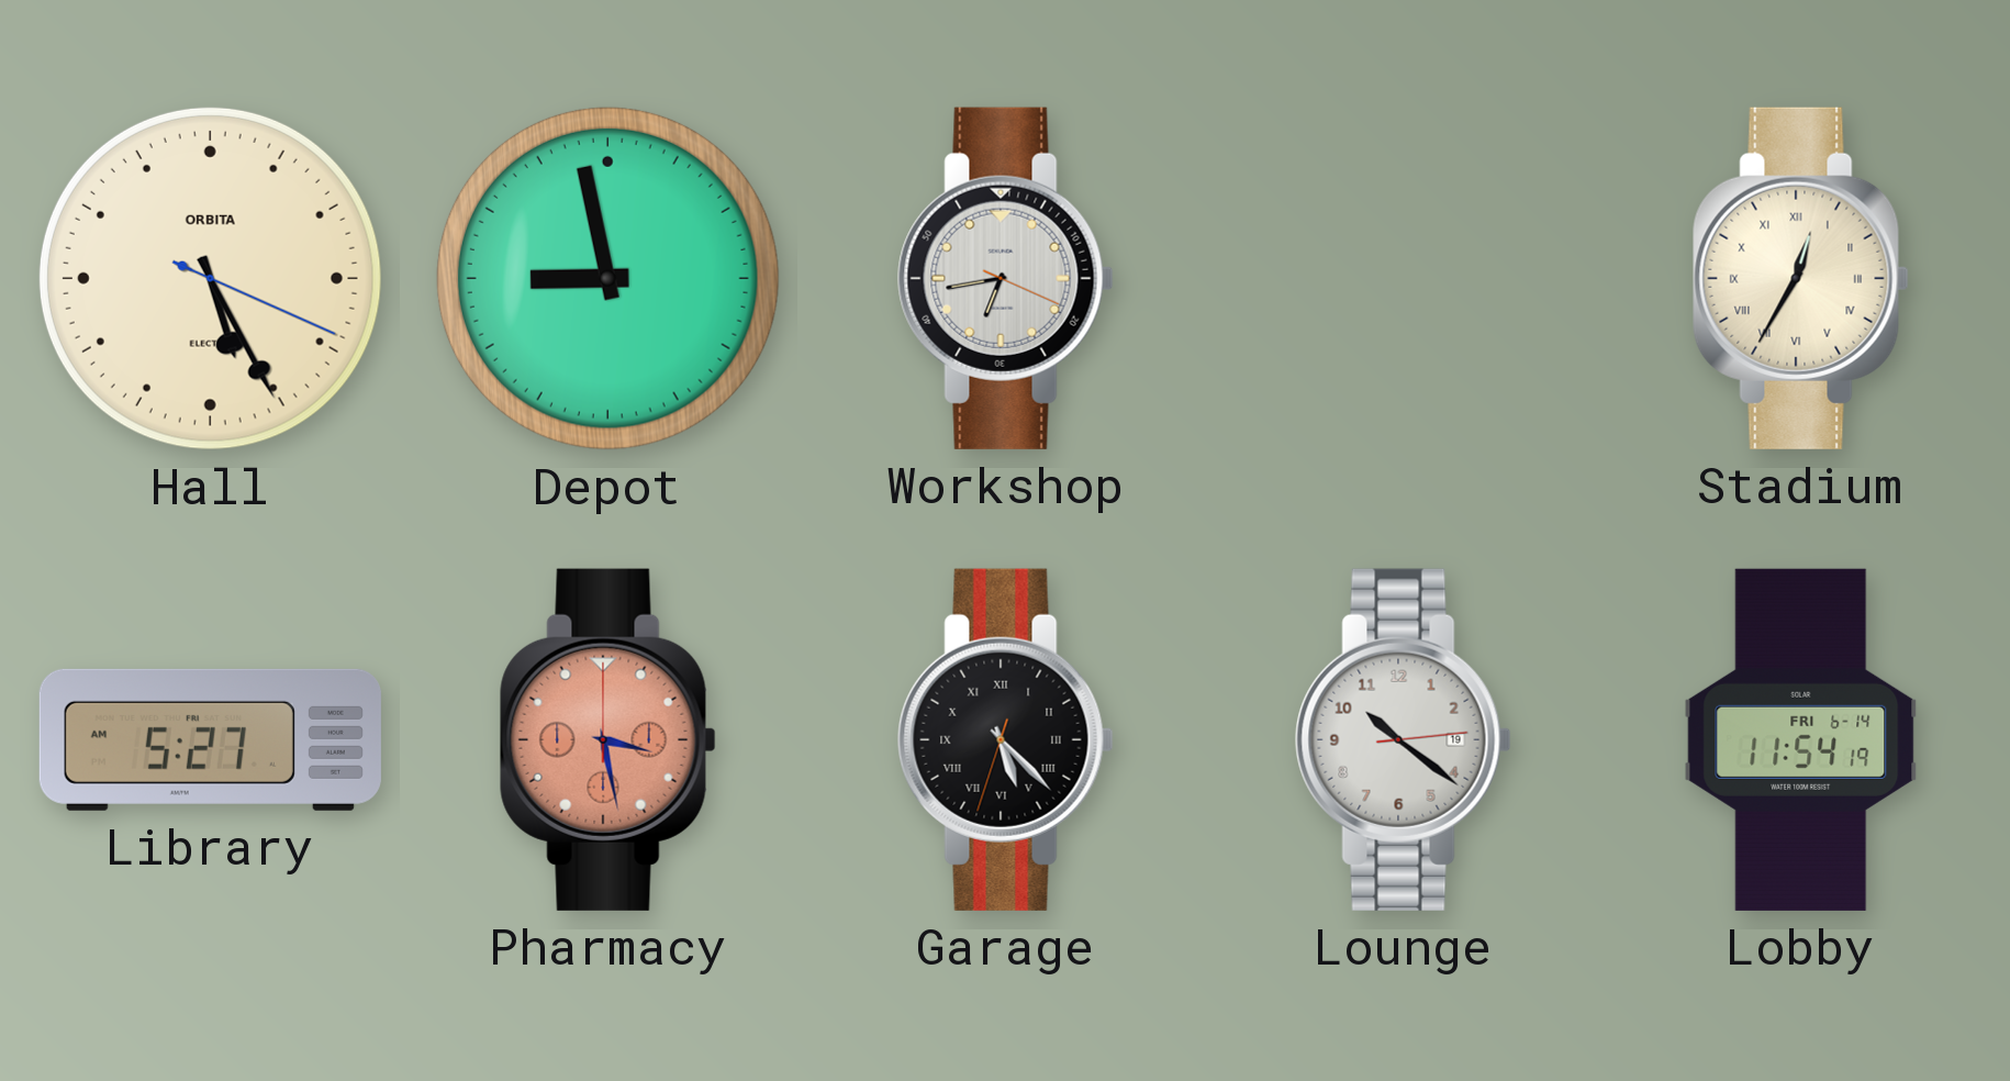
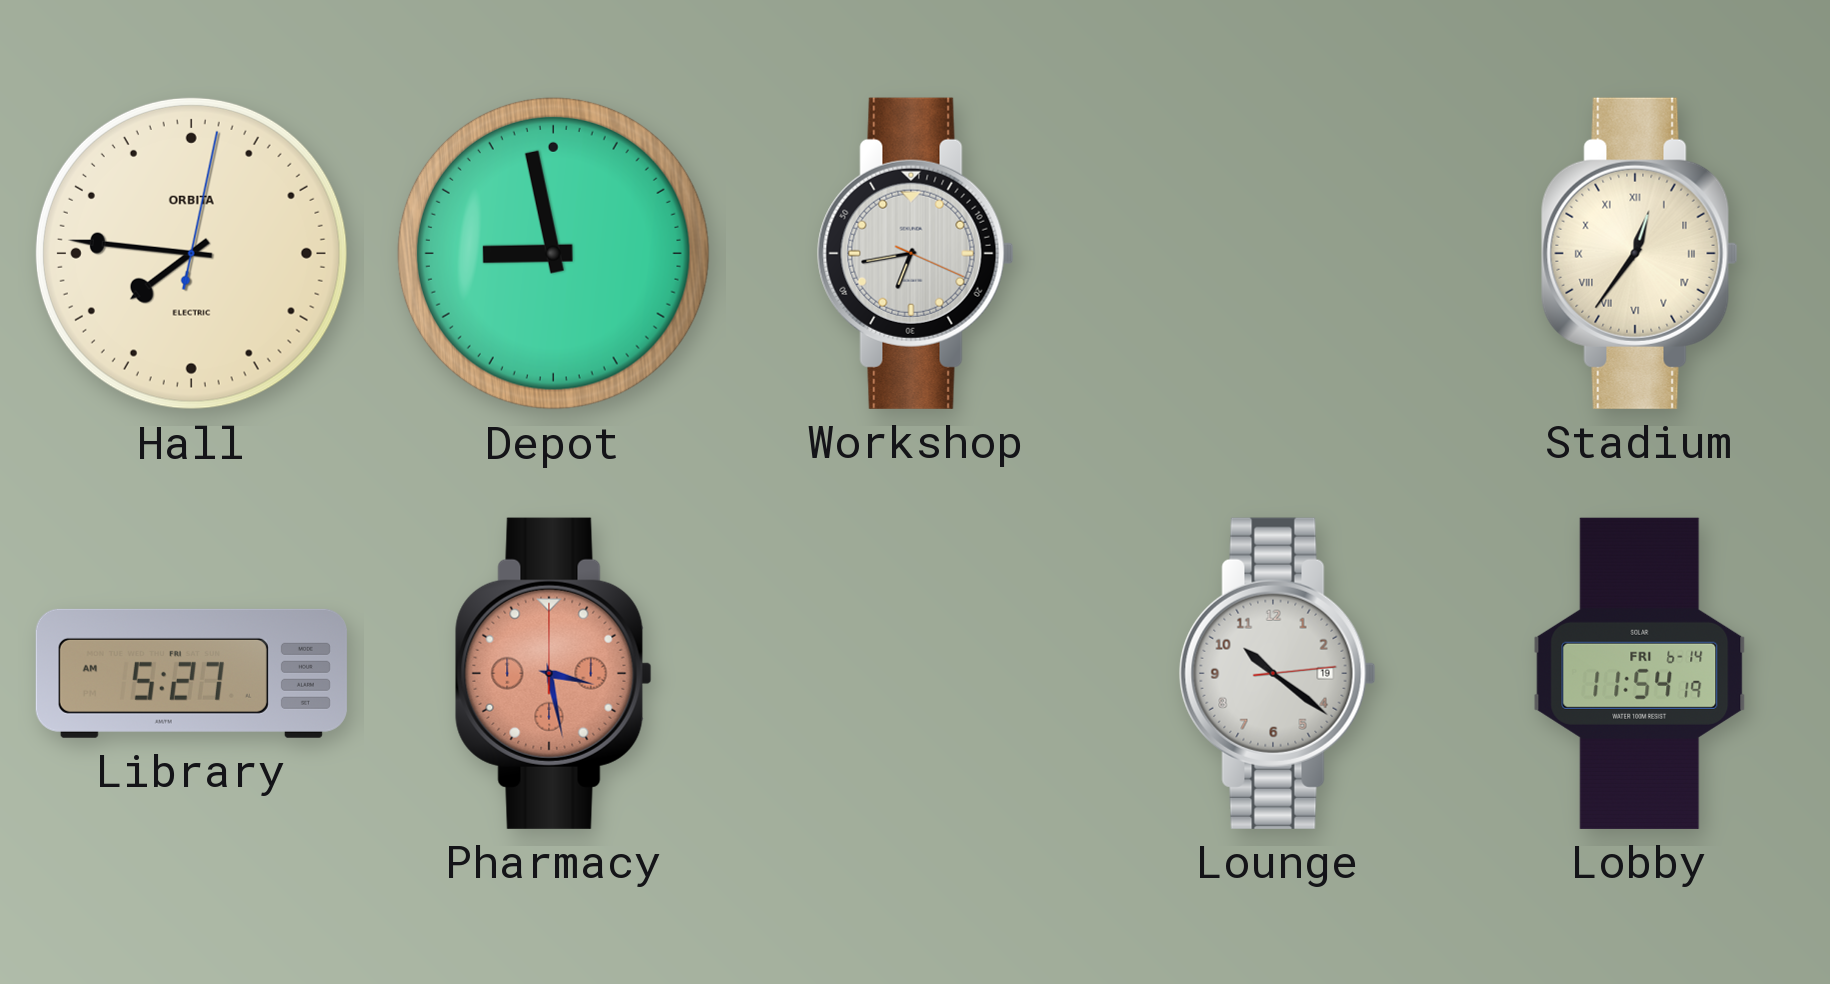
Hall: 5:25 -> 7:46 (191, 253)
Stadium: 12:35 -> 12:36 (1639, 253)
Garage: 5:22 -> none (1005, 739)
